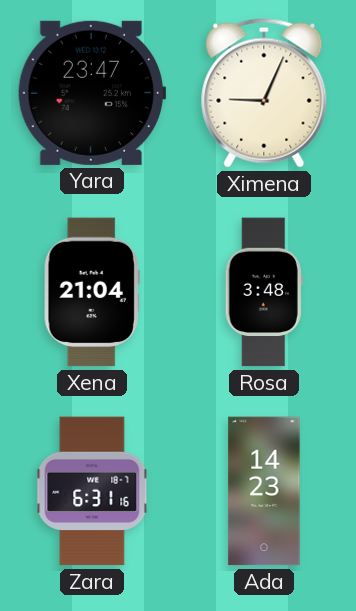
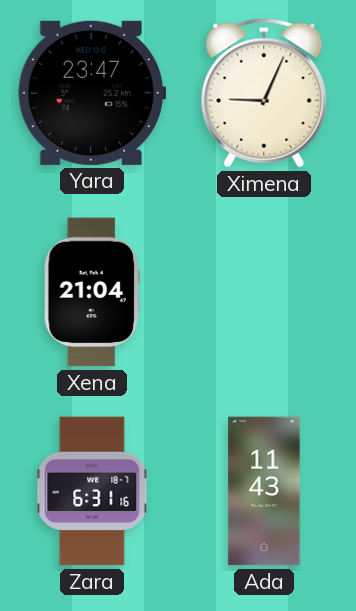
Rosa: 3:48 -> none (264, 292)
Ada: 14:23 -> 11:43 (264, 491)
